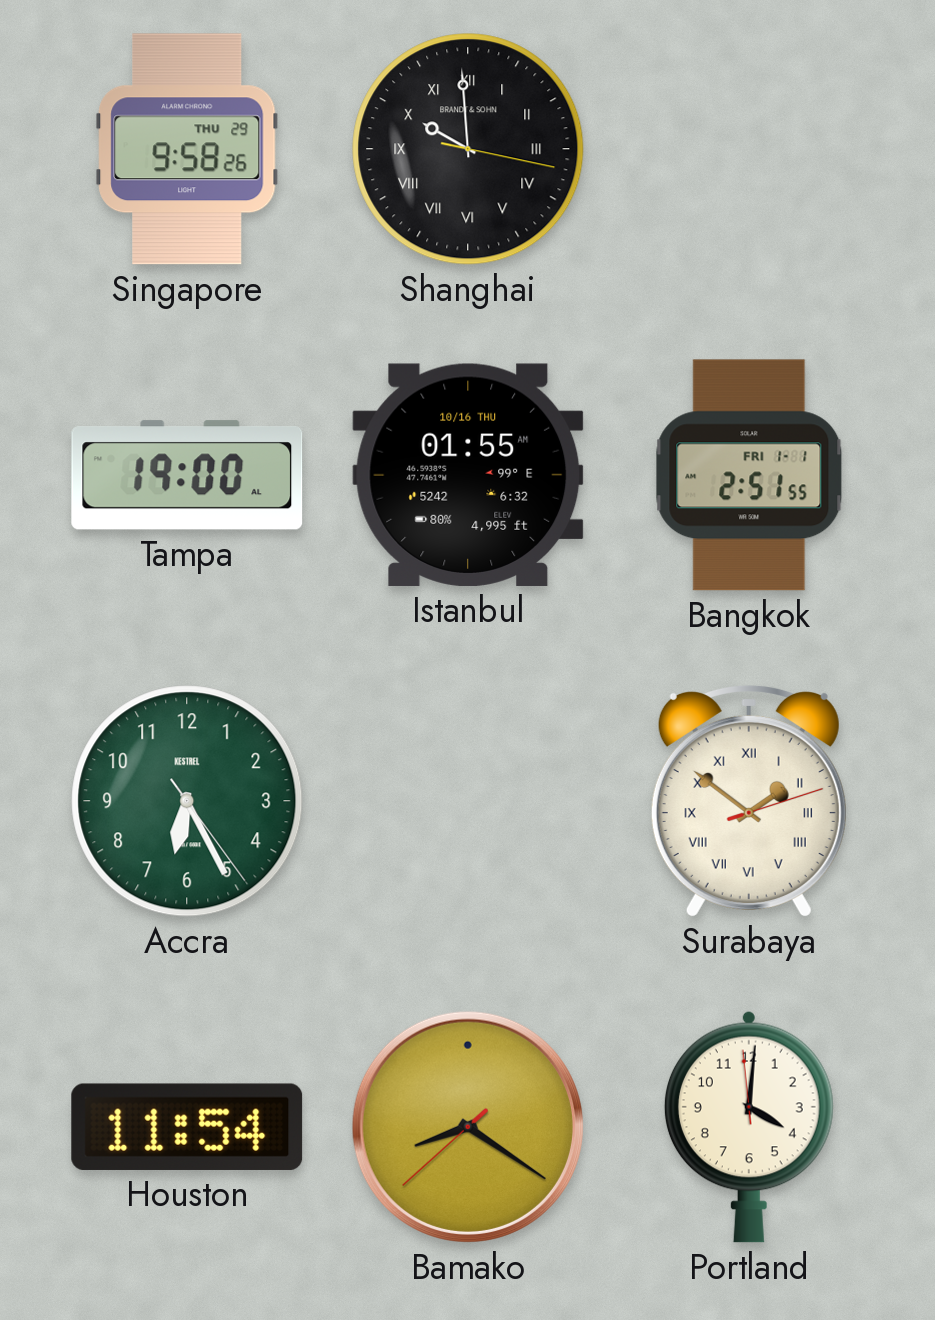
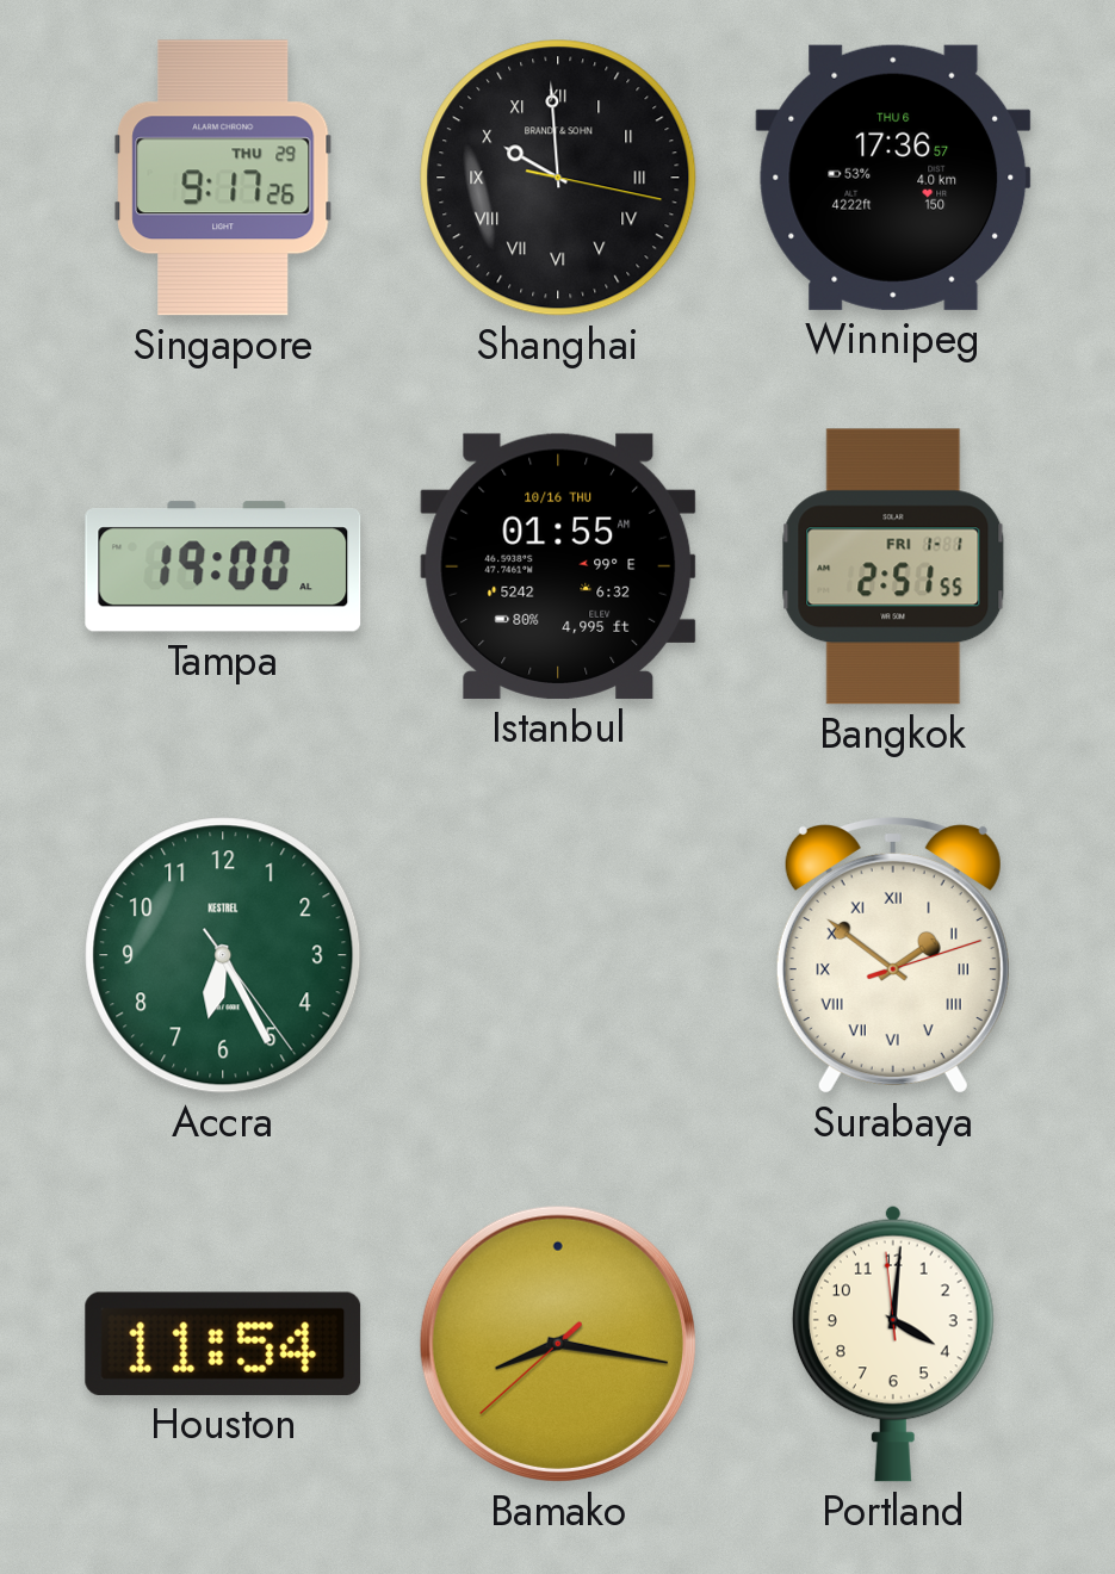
Singapore: 9:58 -> 9:17 (223, 178)
Winnipeg: none -> 17:36 (893, 178)
Bamako: 8:20 -> 8:16 (558, 1344)
